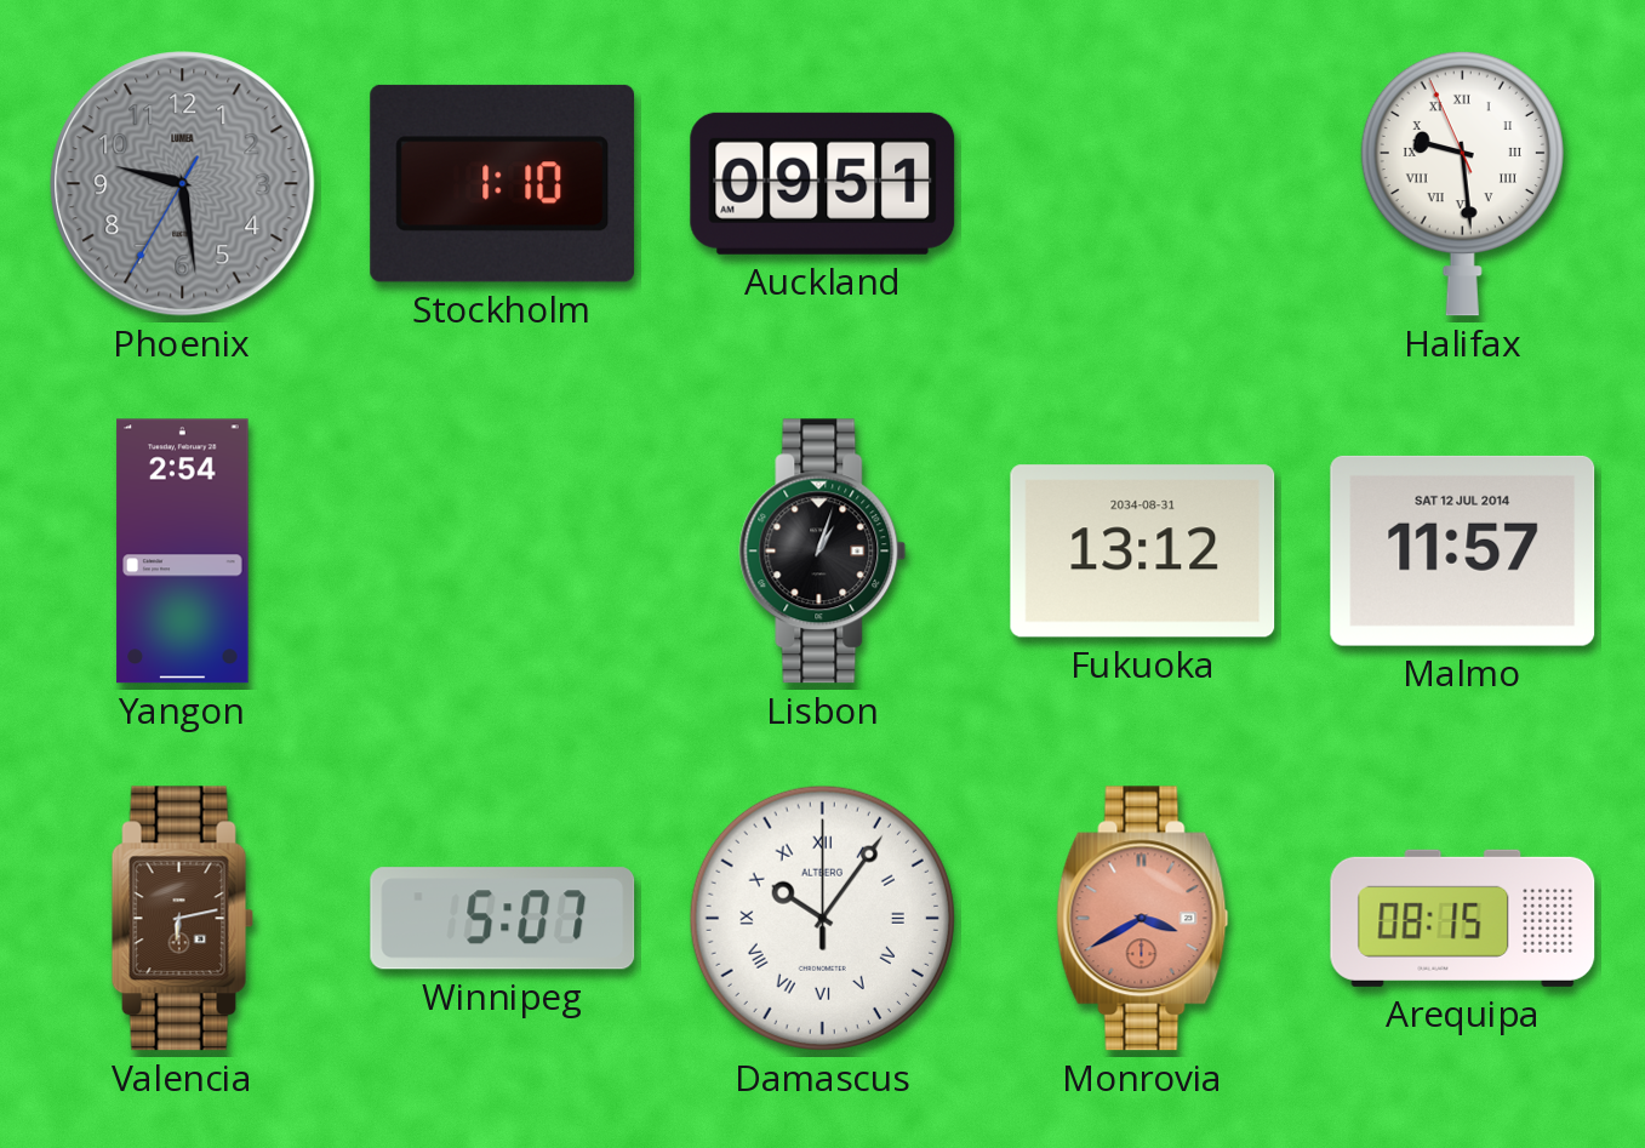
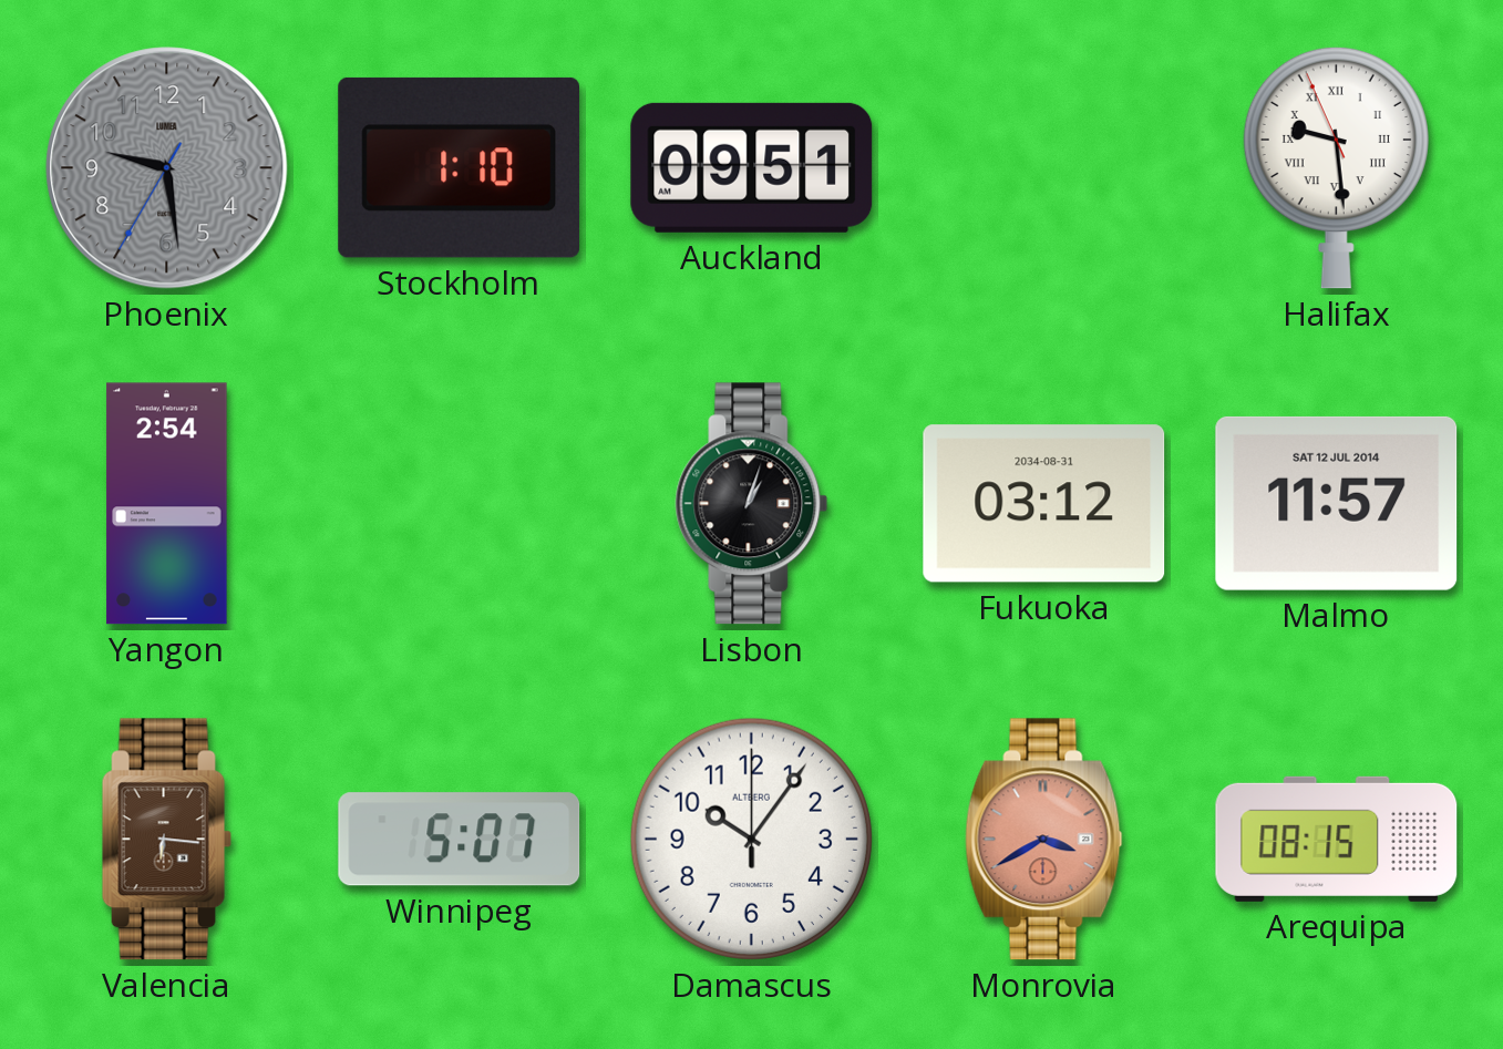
Fukuoka: 13:12 -> 03:12 (1044, 504)
Valencia: 6:13 -> 6:16 (166, 840)
Damascus numerals: Roman -> Arabic (751, 839)
